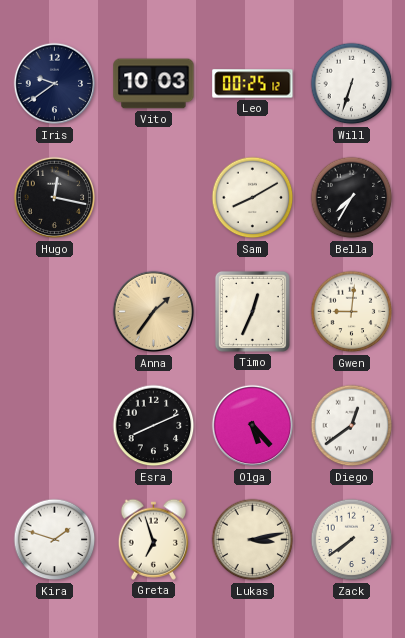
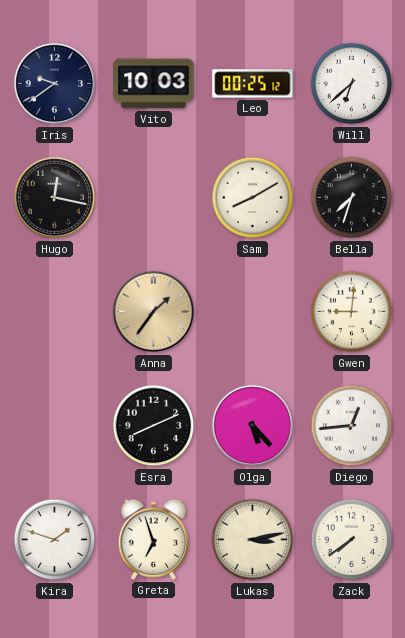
Will: 6:33 -> 6:38 (352, 84)
Bella: 7:35 -> 7:33 (352, 198)
Timo: 12:34 -> none (252, 311)
Diego: 12:39 -> 12:44 (352, 426)
